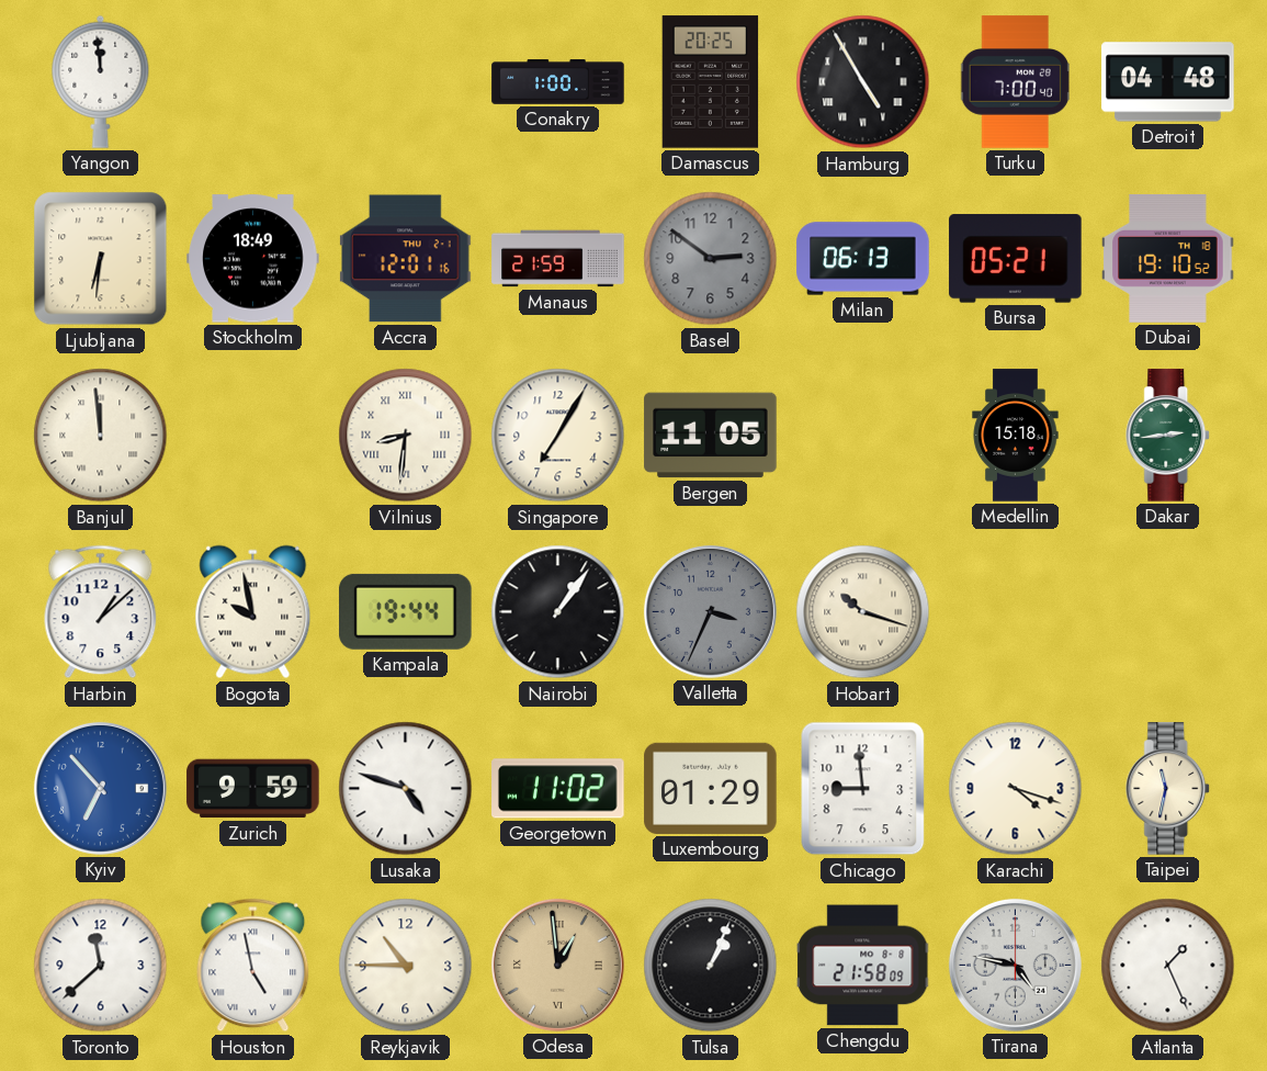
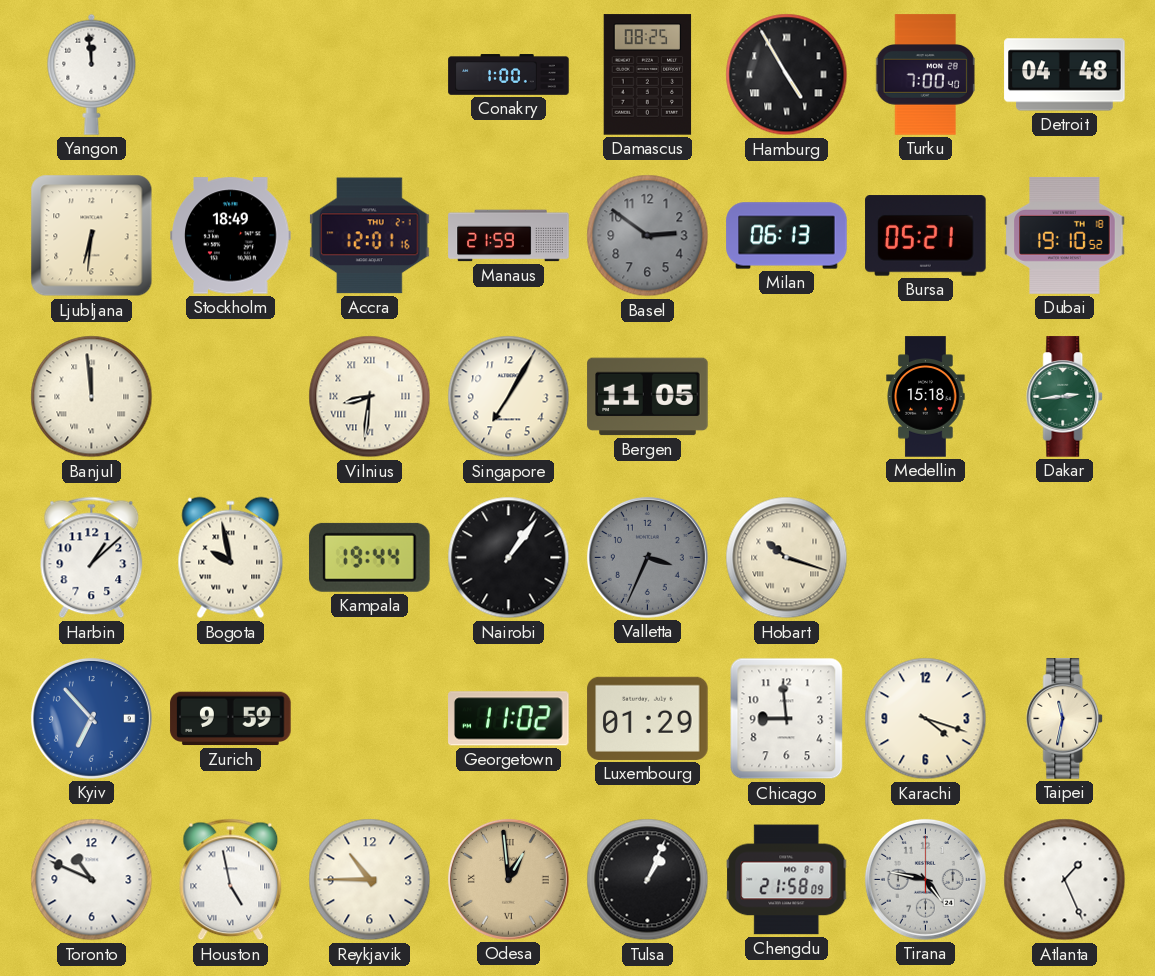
Damascus: 20:25 -> 08:25 (648, 75)
Lusaka: 4:48 -> none (406, 789)
Toronto: 11:38 -> 10:49 (92, 880)
